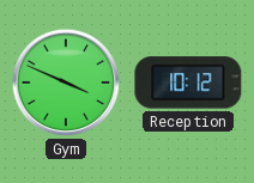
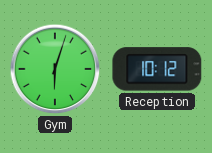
Gym: 3:49 -> 6:03 (55, 69)
